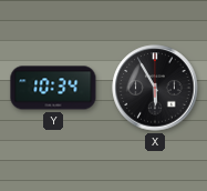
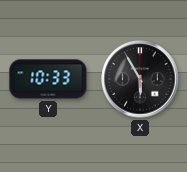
Y: 10:34 -> 10:33 (48, 79)
